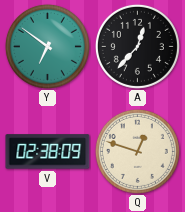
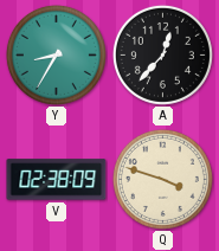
Y: 6:51 -> 8:35 (56, 54)
Q: 12:48 -> 3:48 (162, 179)
